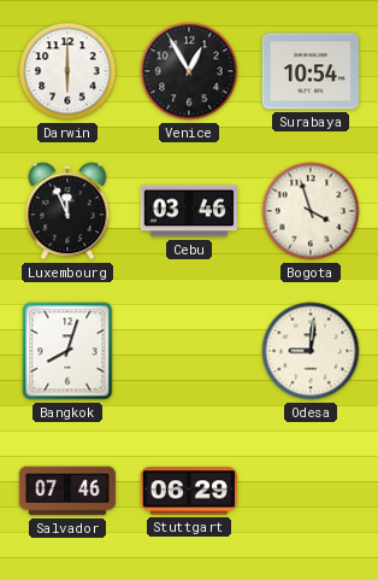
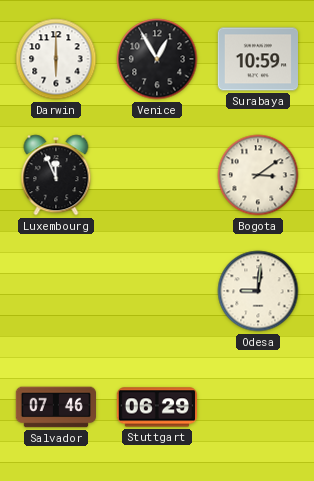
Surabaya: 10:54 -> 10:59 (257, 59)
Cebu: 03:46 -> none (188, 211)
Bogota: 3:57 -> 3:09 (258, 175)
Bangkok: 8:03 -> none (67, 351)
